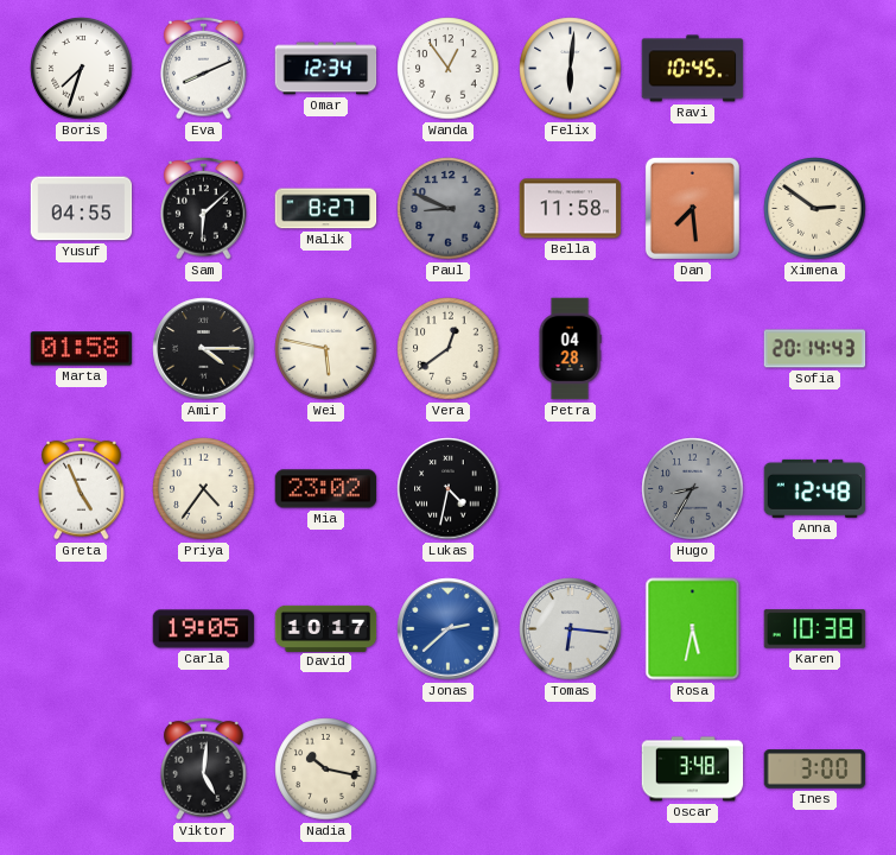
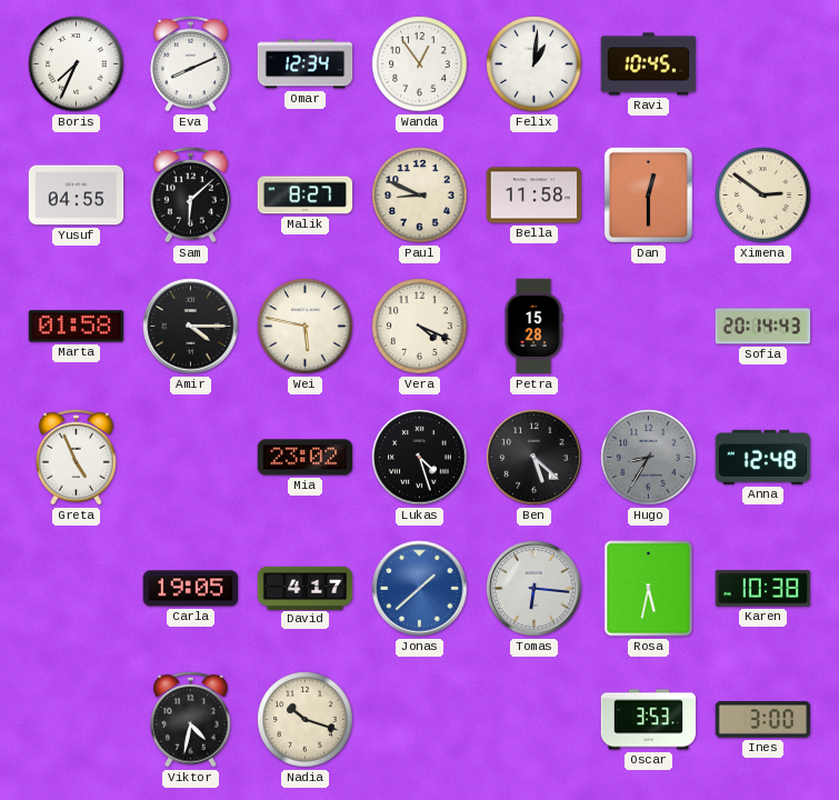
Boris: 7:33 -> 7:34 (77, 64)
Felix: 6:01 -> 1:01 (535, 64)
Paul dial: grey -> cream (420, 196)
Dan: 7:29 -> 12:30 (648, 194)
Vera: 12:39 -> 4:19 (420, 327)
Petra: 04:28 -> 15:28 (533, 327)
Priya: 4:36 -> none (204, 489)
Lukas: 4:32 -> 4:27 (420, 458)
Ben: none -> 5:22 (535, 458)
David: 10:17 -> 4:17 (306, 588)
Jonas: 2:38 -> 1:38 (420, 589)
Viktor: 5:01 -> 4:32 (191, 719)
Nadia: 10:17 -> 10:18 (306, 720)
Oscar: 3:48 -> 3:53 (649, 720)
